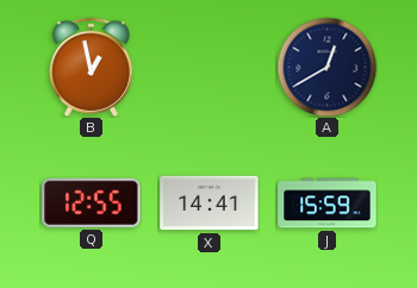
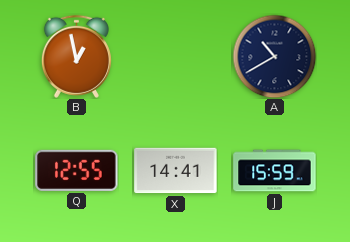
A: 12:40 -> 10:40 (274, 56)
